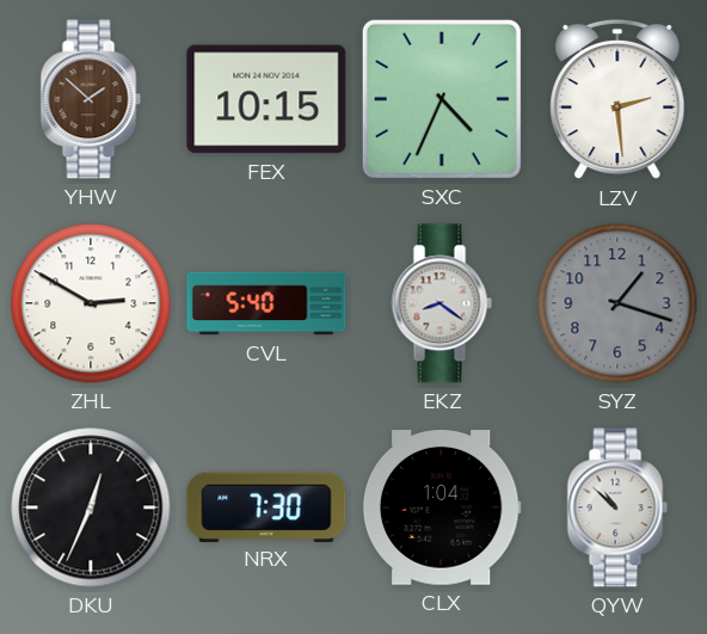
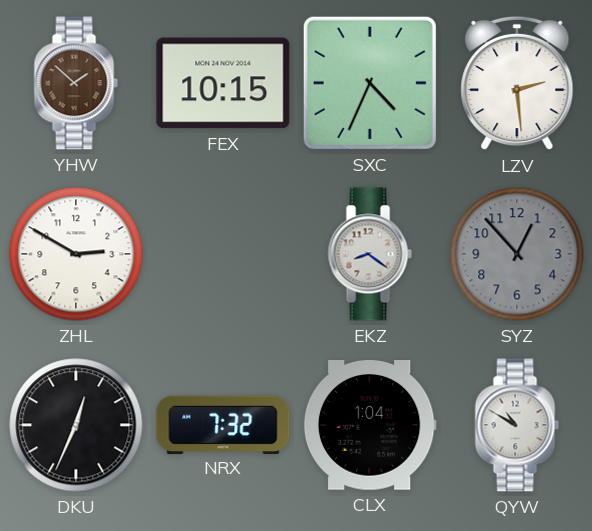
CVL: 5:40 -> none (266, 303)
SYZ: 1:18 -> 12:53 (517, 254)
NRX: 7:30 -> 7:32 (223, 424)
QYW: 10:52 -> 10:50 (517, 425)
